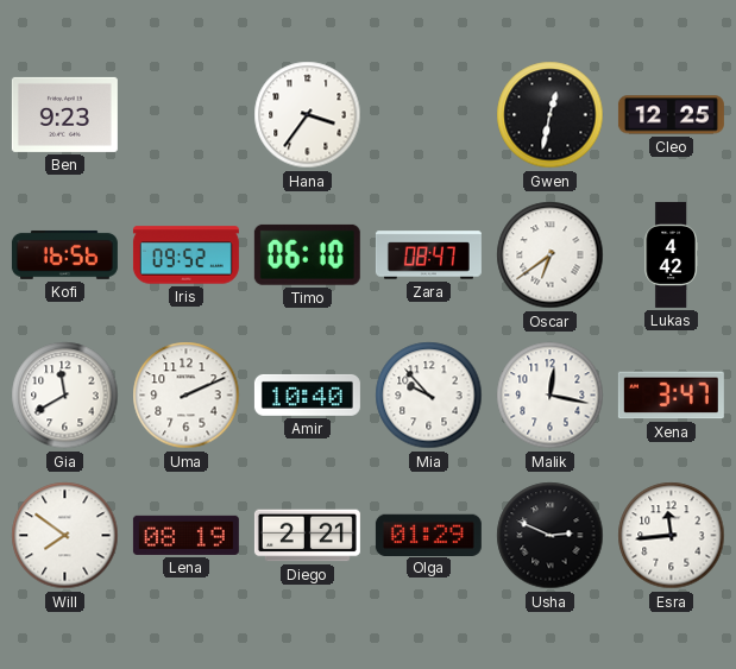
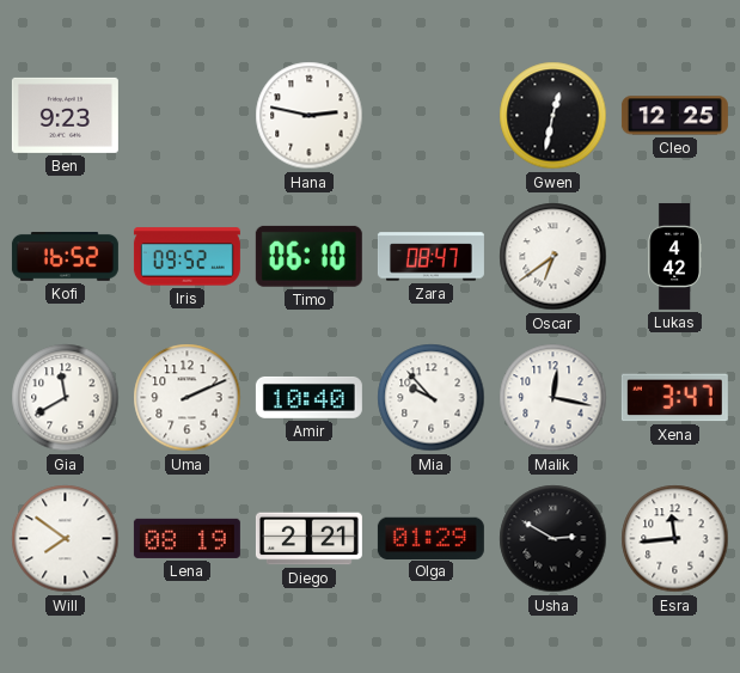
Hana: 3:36 -> 2:47 (310, 116)
Kofi: 16:56 -> 16:52 (65, 256)
Usha: 2:49 -> 2:50 (554, 539)
